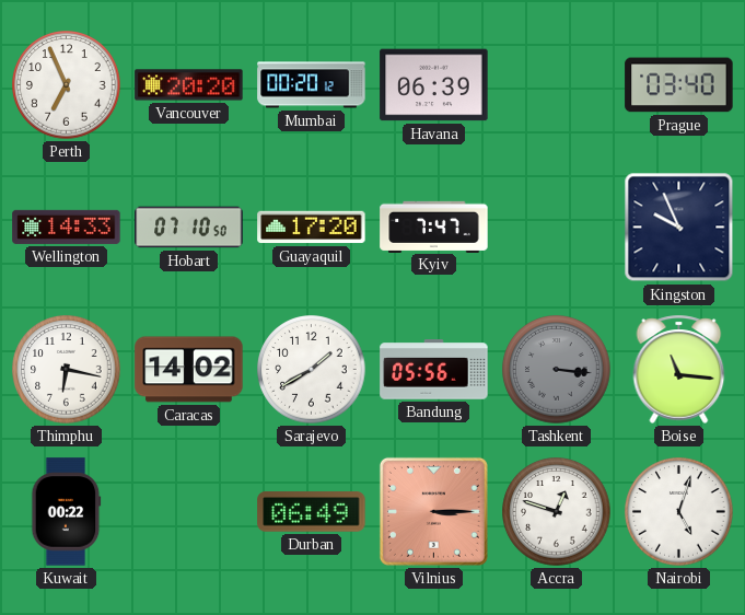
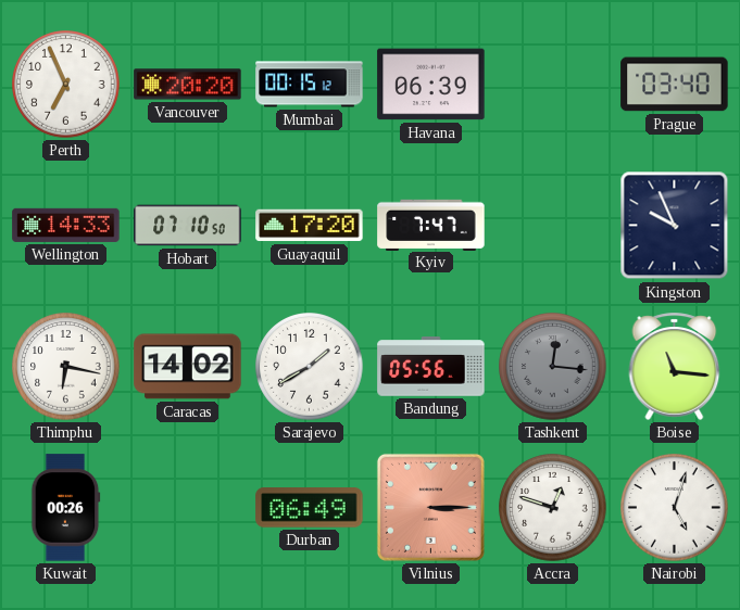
Mumbai: 00:20 -> 00:15 (310, 85)
Tashkent: 3:16 -> 12:16 (553, 367)
Kuwait: 00:22 -> 00:26 (66, 508)
